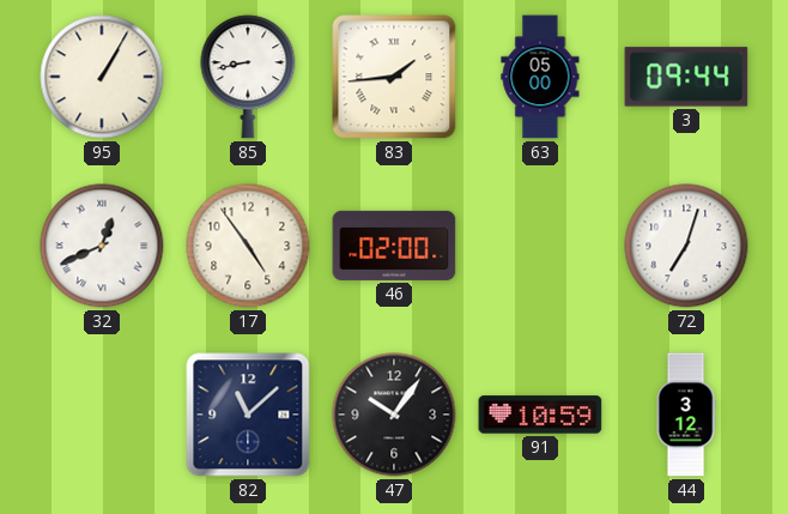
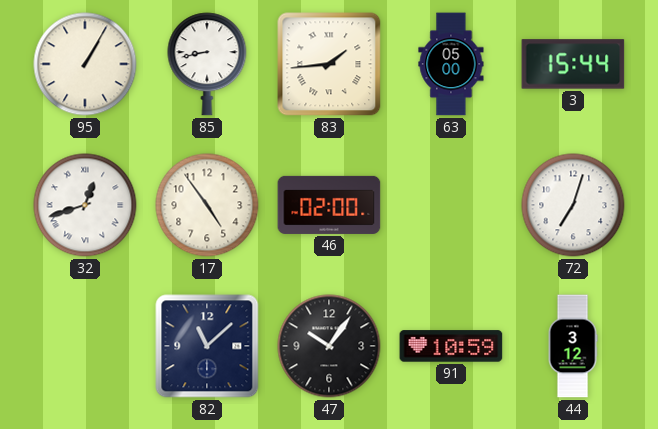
3: 09:44 -> 15:44 (573, 64)
32: 12:41 -> 12:42 (85, 205)
